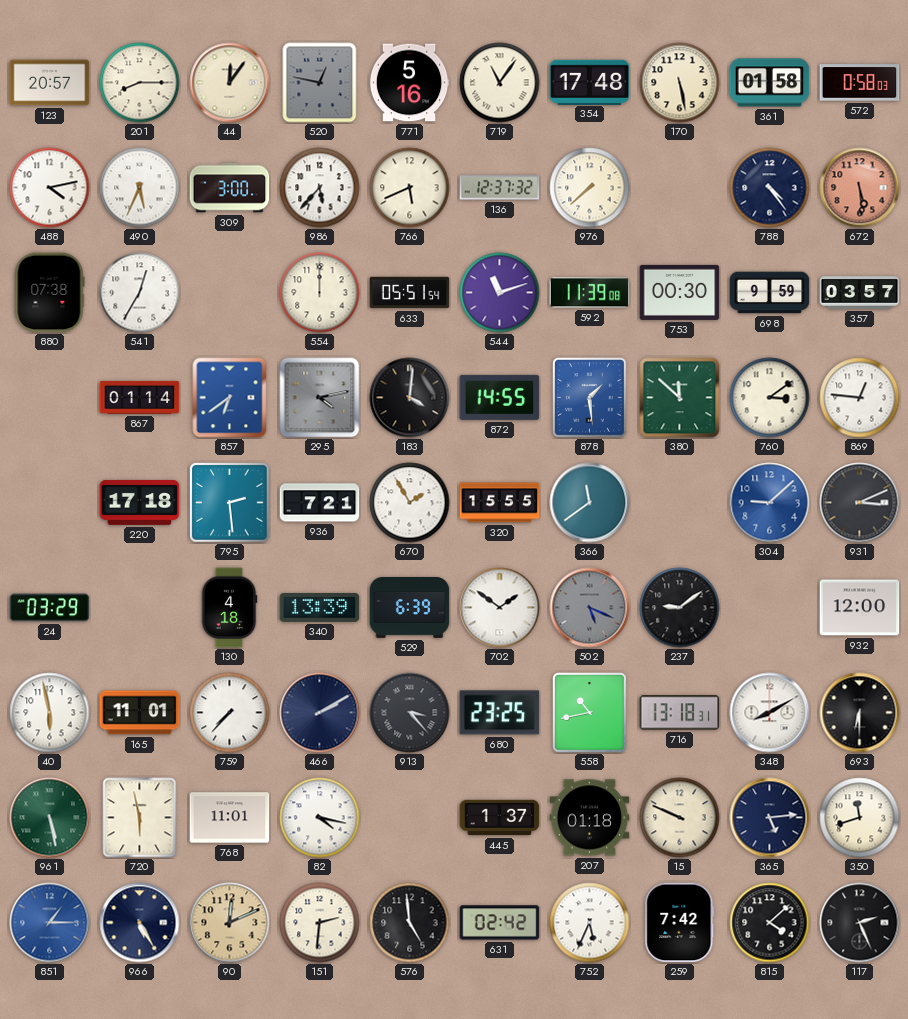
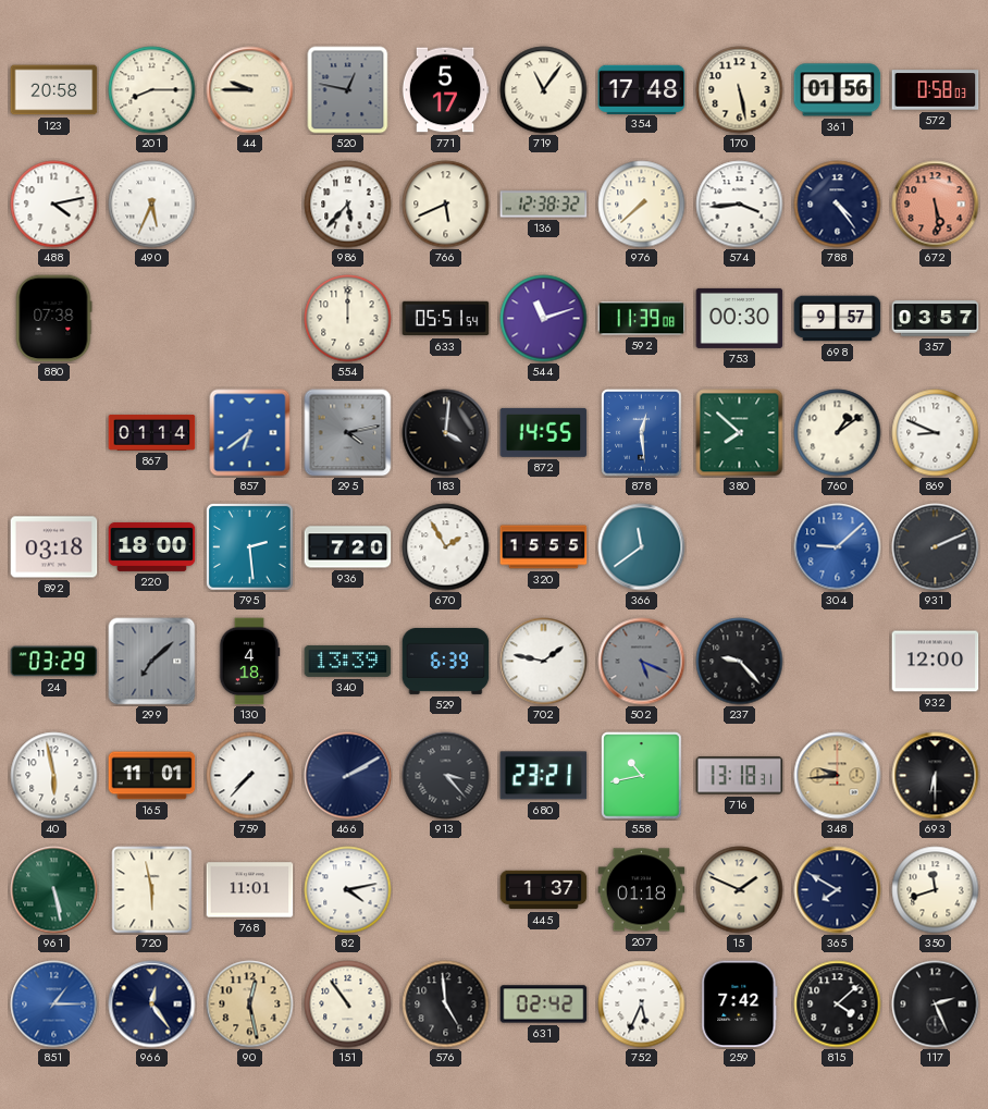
123: 20:57 -> 20:58 (54, 90)
44: 12:06 -> 9:45 (250, 90)
771: 5:16 -> 5:17 (445, 90)
361: 01:58 -> 01:56 (838, 90)
309: 3:00 -> none (230, 188)
136: 12:37 -> 12:38 (544, 205)
574: none -> 3:44 (740, 205)
541: 12:35 -> none (140, 293)
698: 9:59 -> 9:57 (838, 319)
878: 1:29 -> 12:29 (642, 433)
380: 11:52 -> 7:52 (740, 433)
760: 3:09 -> 1:09 (838, 433)
869: 12:46 -> 8:49 (936, 433)
892: none -> 03:18 (54, 547)
220: 17:18 -> 18:00 (152, 546)
936: 7:21 -> 7:20 (348, 547)
931: 3:11 -> 2:11 (936, 547)
299: none -> 7:08 (152, 662)
702: 1:51 -> 1:47 (544, 662)
237: 9:09 -> 9:23 (740, 662)
680: 23:25 -> 23:21 (544, 776)
348: 8:10 -> 9:44 (838, 776)
348 dial: white -> champagne (838, 776)
82: 4:17 -> 4:13 (348, 890)
15: 9:49 -> 1:49 (740, 890)
365: 5:14 -> 7:50 (838, 890)
966: 5:25 -> 12:24 (152, 1005)
90: 12:11 -> 12:28 (250, 1005)
151: 2:31 -> 10:54 (348, 1005)
